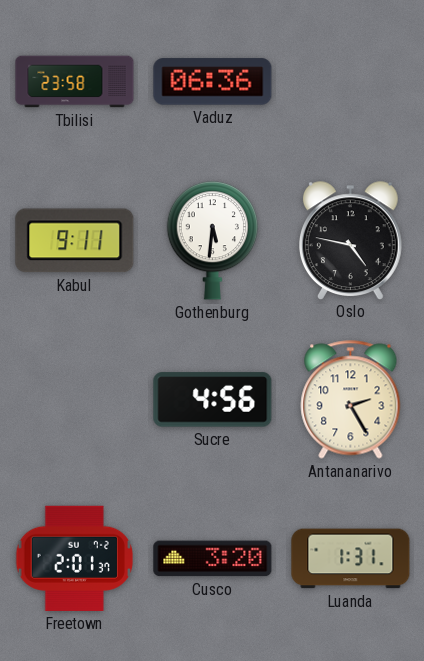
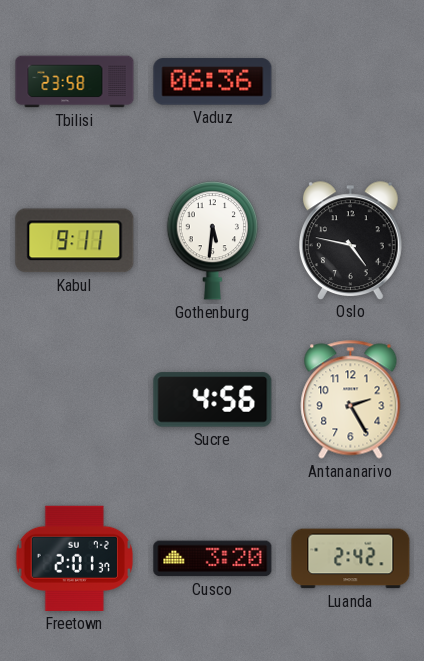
Luanda: 1:31 -> 2:42 (351, 559)
